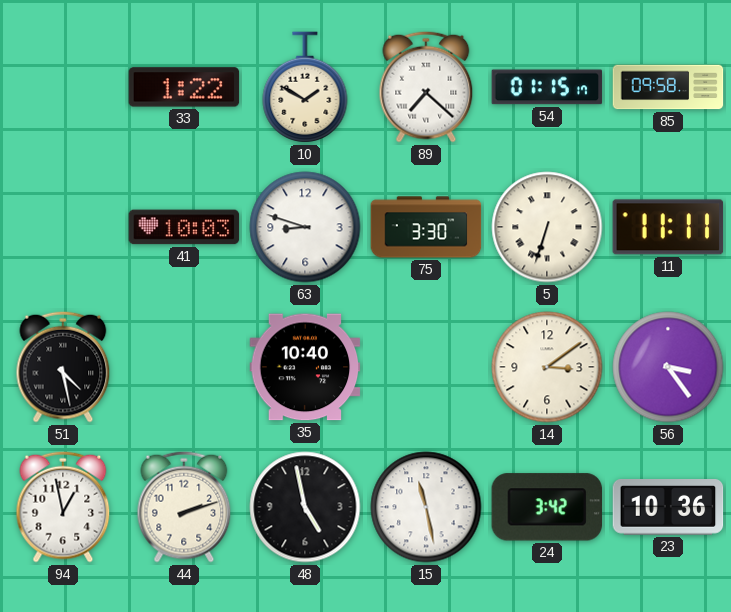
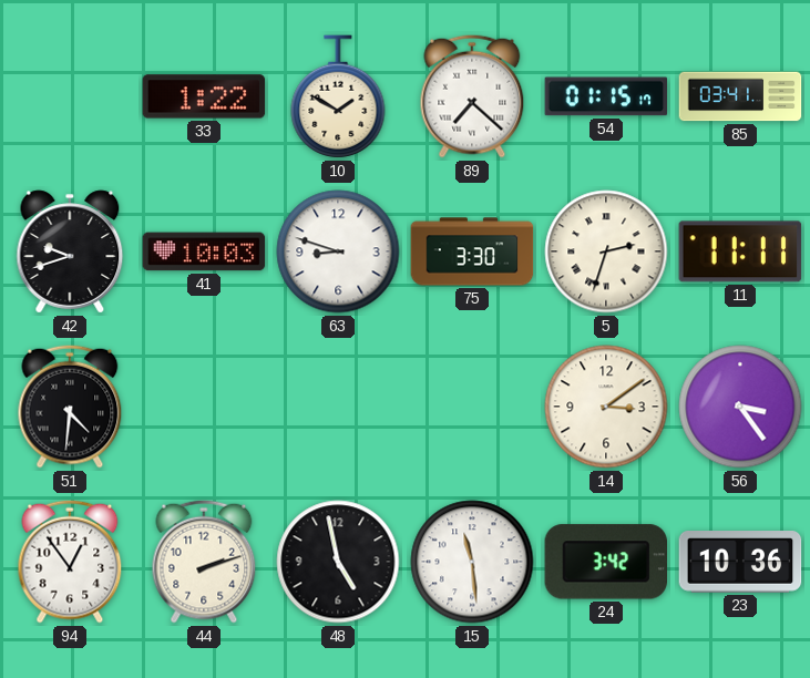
85: 09:58 -> 03:41 (740, 96)
42: none -> 9:42 (70, 251)
5: 6:33 -> 2:33 (606, 251)
51: 4:28 -> 4:31 (70, 407)
35: 10:40 -> none (305, 367)
94: 12:58 -> 12:54 (70, 562)
15: 11:28 -> 11:29 (472, 562)
